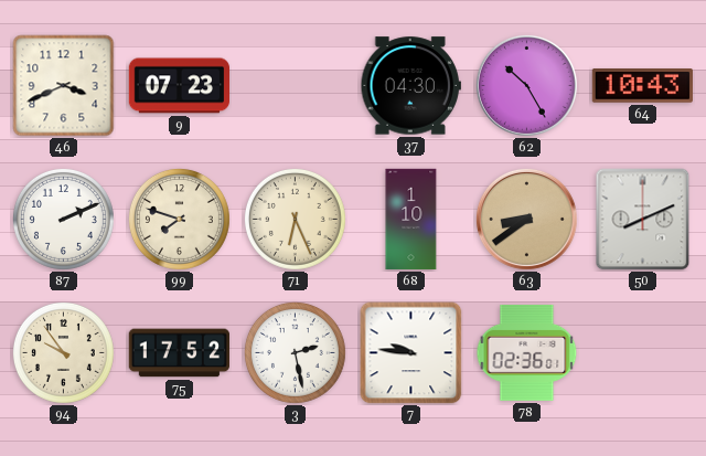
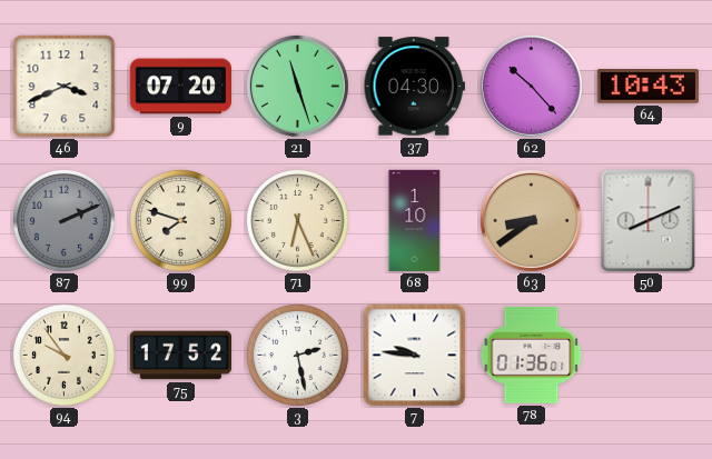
9: 07:23 -> 07:20 (180, 87)
21: none -> 11:27 (297, 86)
62: 10:25 -> 10:23 (531, 86)
87 dial: white -> grey (63, 220)
78: 02:36 -> 01:36 (532, 356)
